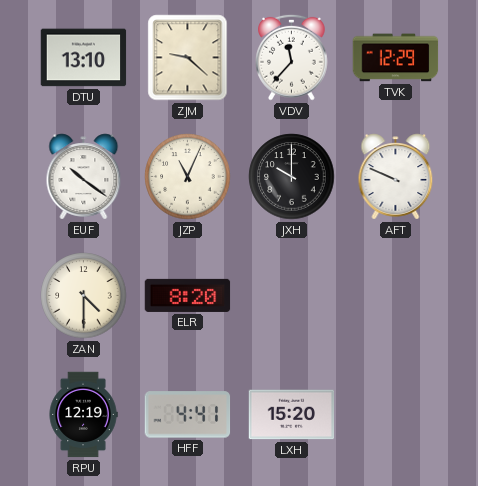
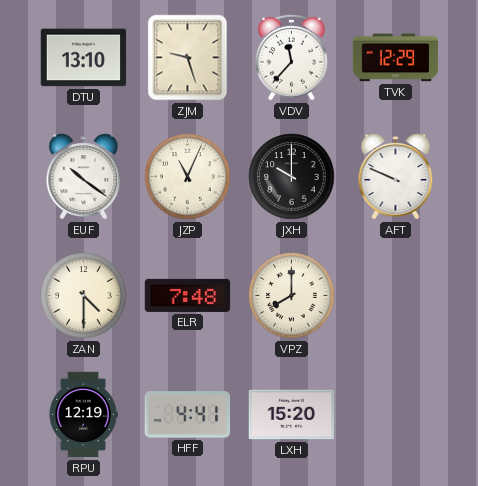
ZJM: 9:22 -> 9:27 (188, 58)
ELR: 8:20 -> 7:48 (188, 295)
VPZ: none -> 8:00 (292, 296)
